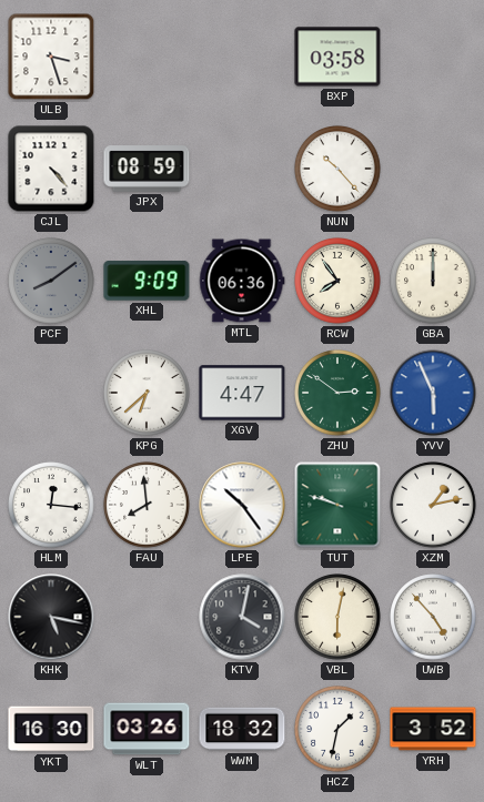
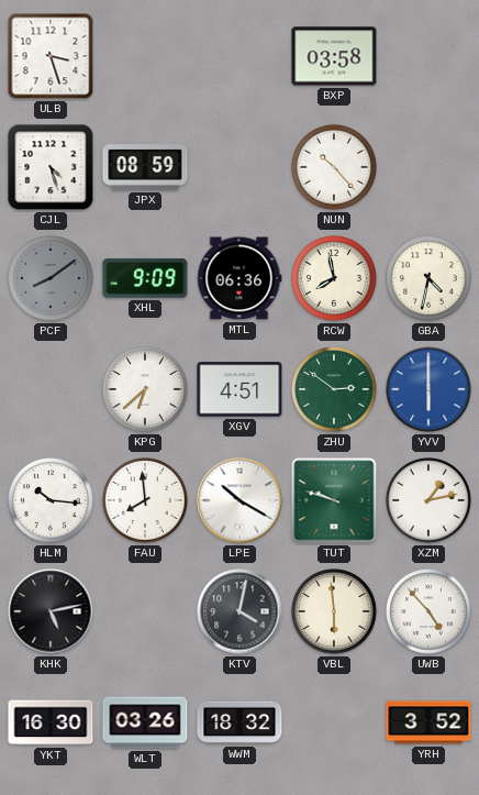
CJL: 4:23 -> 4:27 (51, 167)
RCW: 7:54 -> 7:58 (334, 278)
GBA: 12:00 -> 4:32 (428, 278)
XGV: 4:47 -> 4:51 (239, 389)
YVV: 5:56 -> 6:00 (428, 389)
HLM: 12:16 -> 10:16 (51, 500)
LPE: 10:24 -> 10:20 (239, 500)
KHK: 5:17 -> 5:13 (51, 611)
VBL: 6:02 -> 5:59 (334, 611)
HCZ: 1:32 -> none (337, 729)
